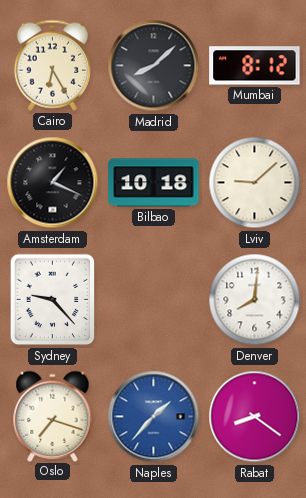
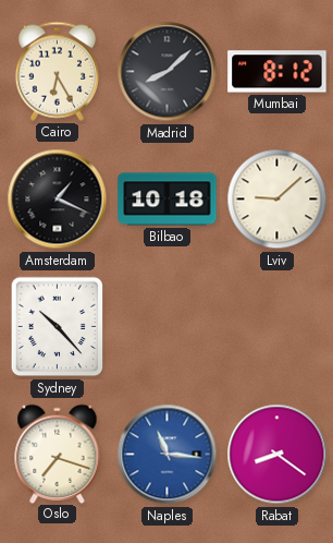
Sydney: 9:23 -> 10:23 (58, 327)
Denver: 8:01 -> none (255, 300)
Naples: 1:37 -> 11:16 (168, 455)
